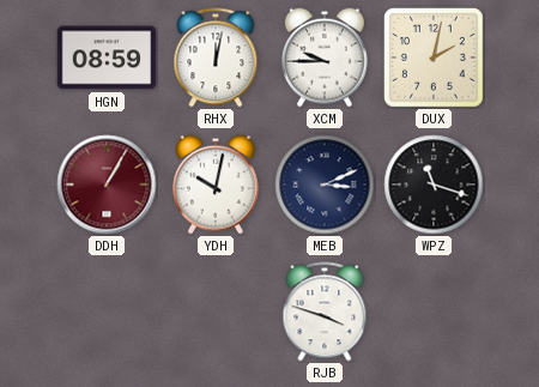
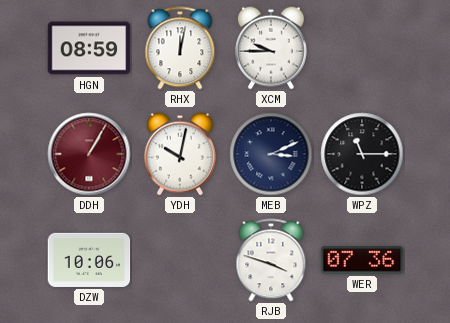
DUX: 2:02 -> none (435, 59)
WPZ: 11:18 -> 11:15 (362, 154)
DZW: none -> 10:06 (89, 260)
WER: none -> 07:36 (362, 260)
